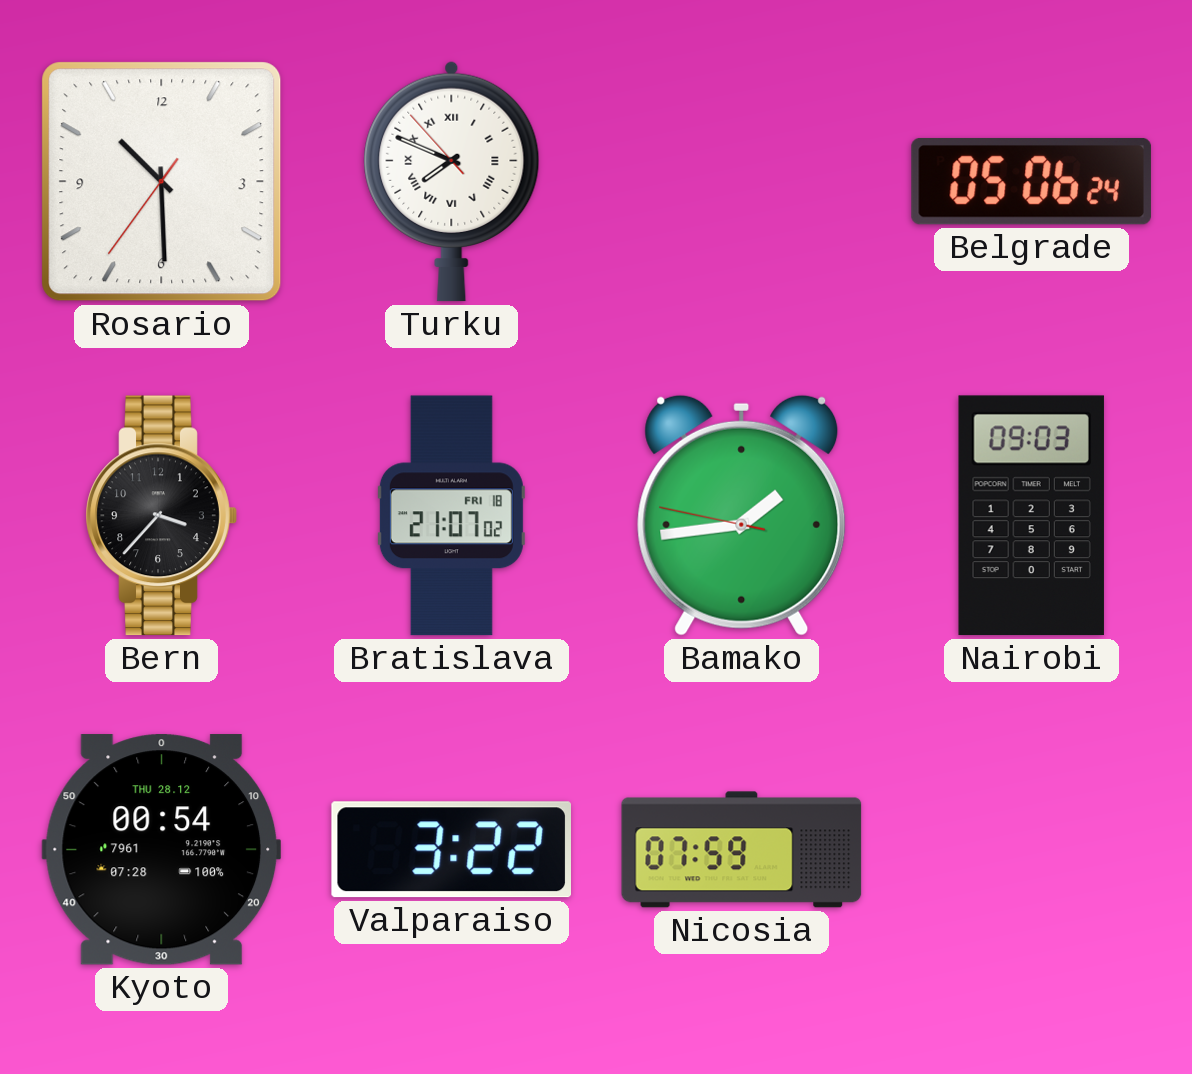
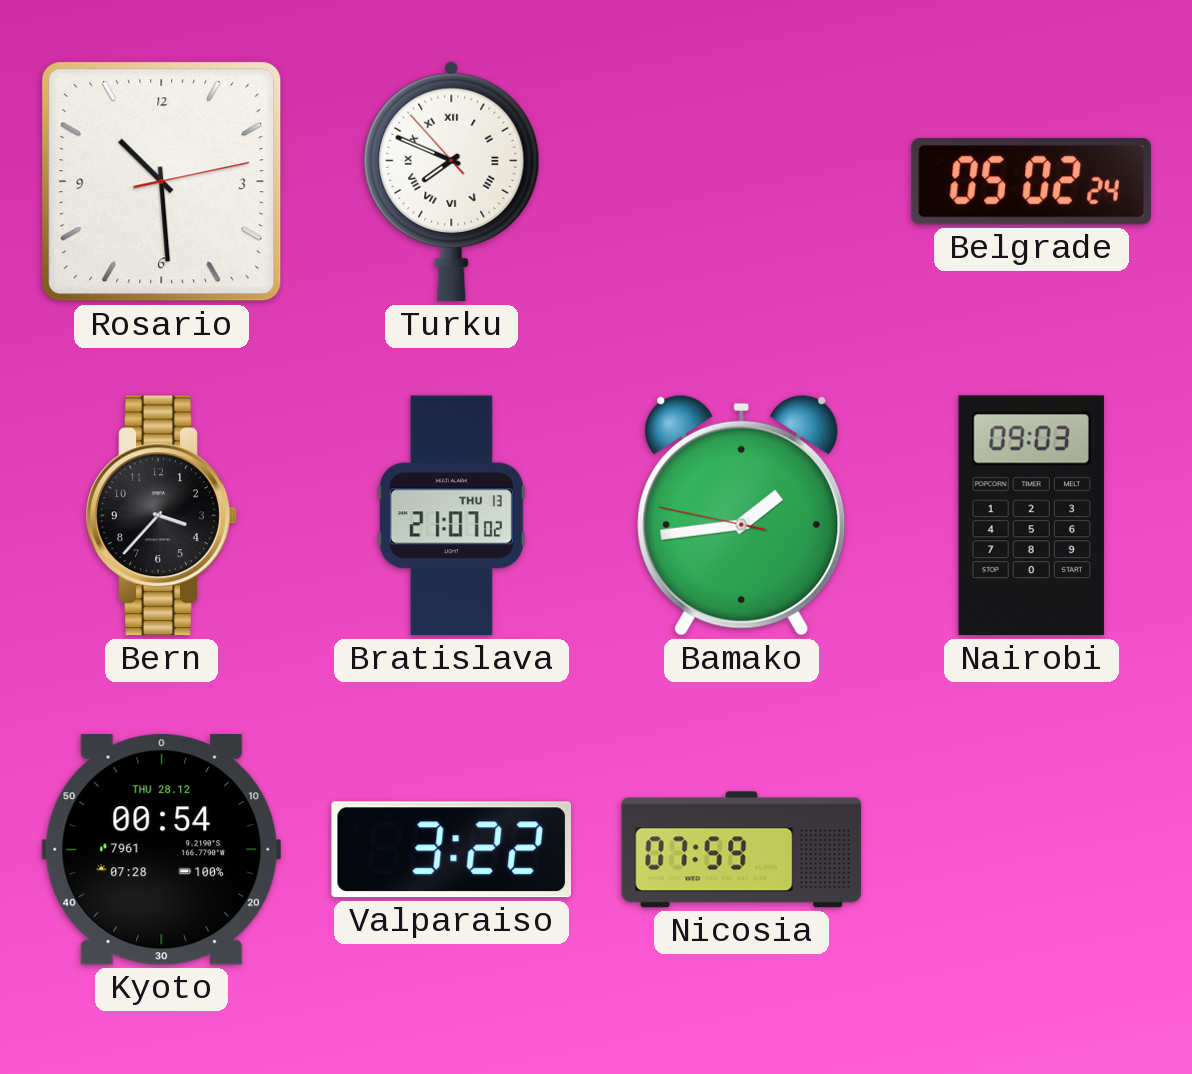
Rosario: 10:29:36 -> 10:29:13 (162, 182)
Belgrade: 05:06 -> 05:02 (1031, 181)
Bratislava date: FRI 18 -> THU 13 (451, 516)
